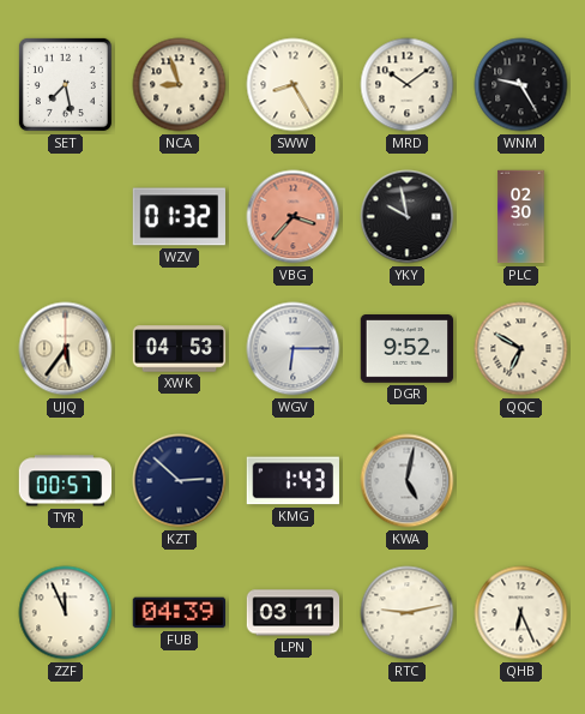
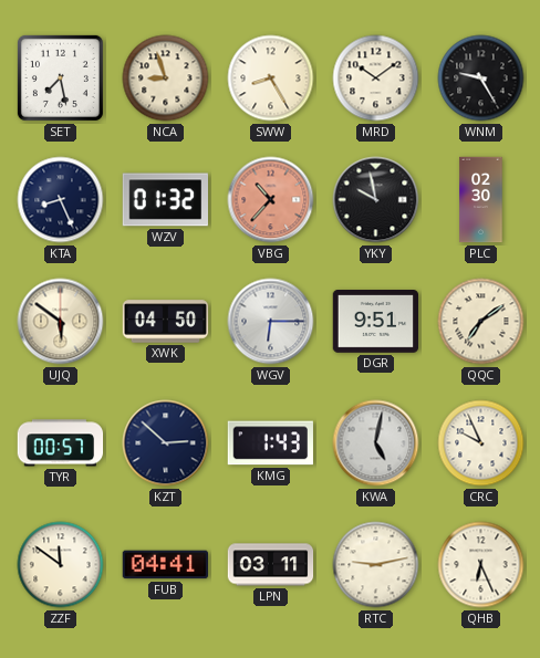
KTA: none -> 8:26 (61, 200)
VBG: 3:37 -> 10:37 (271, 200)
UJQ: 5:36 -> 5:51 (61, 322)
XWK: 04:53 -> 04:50 (166, 322)
DGR: 9:52 -> 9:51 (376, 322)
QQC: 6:50 -> 7:09 (481, 322)
CRC: none -> 9:56 (481, 443)
ZZF: 11:56 -> 11:51 (61, 565)
FUB: 04:39 -> 04:41 (165, 565)
